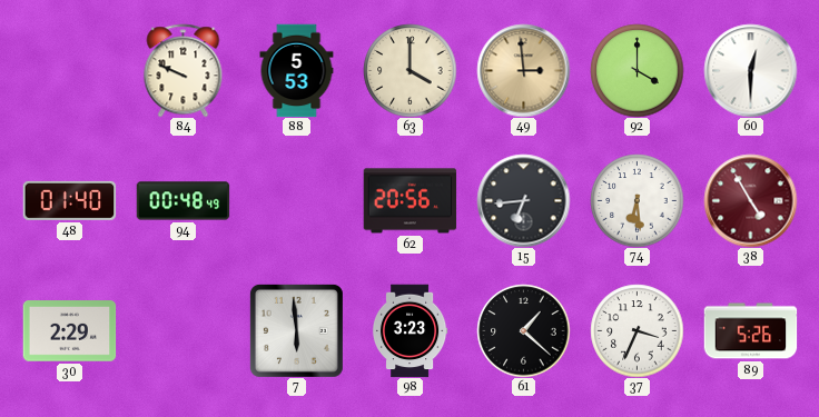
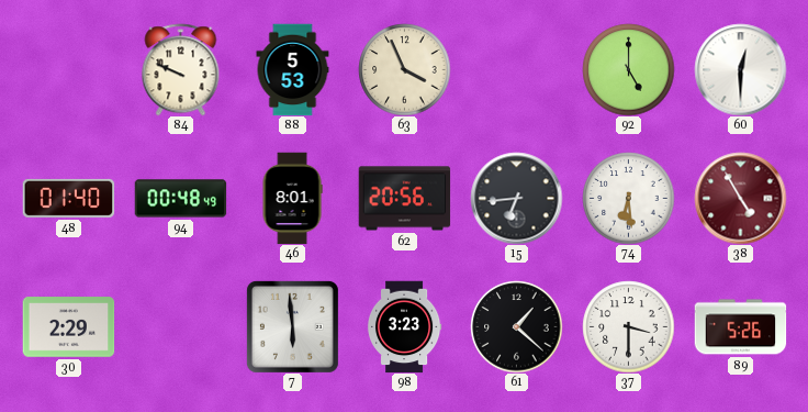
63: 4:00 -> 3:56 (404, 69)
49: 2:59 -> none (523, 70)
92: 4:00 -> 5:00 (628, 69)
46: none -> 8:01 (292, 198)
37: 3:34 -> 3:30 (628, 326)
